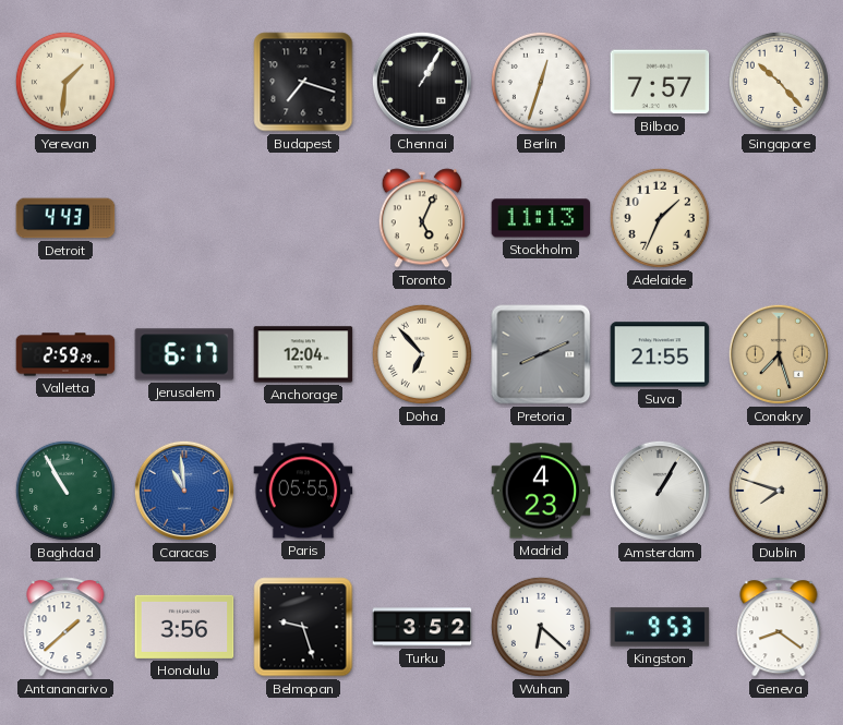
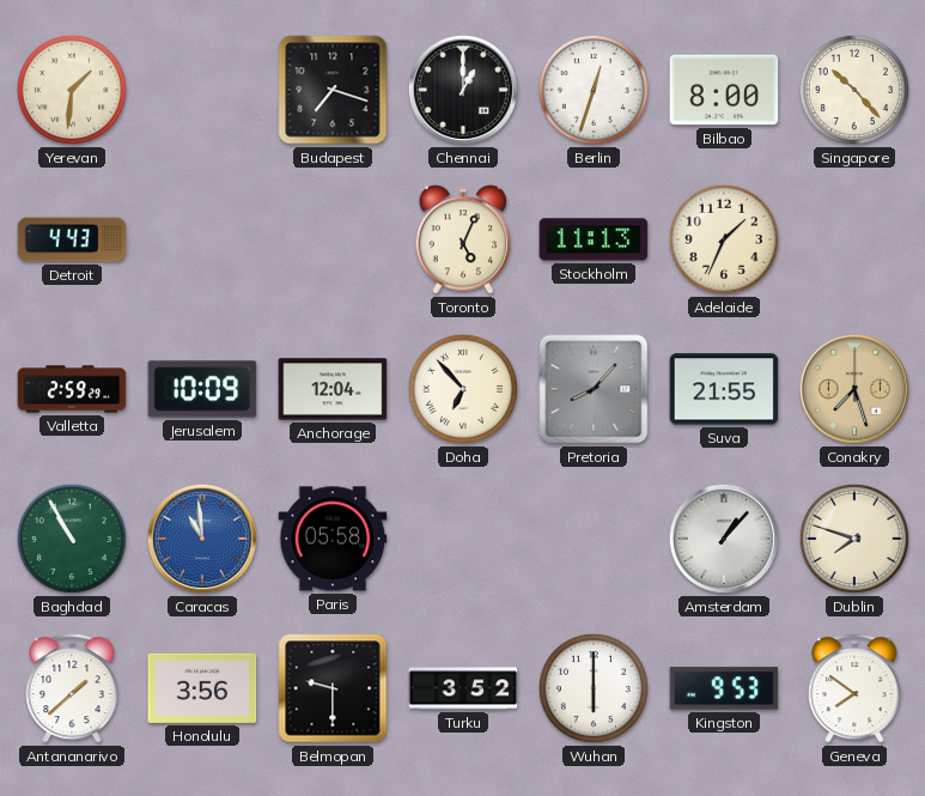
Chennai: 1:05 -> 1:00 (463, 90)
Bilbao: 7:57 -> 8:00 (724, 90)
Jerusalem: 6:17 -> 10:09 (202, 389)
Pretoria: 8:11 -> 8:07 (594, 389)
Paris: 05:55 -> 05:58 (333, 539)
Madrid: 4:23 -> none (541, 491)
Amsterdam: 1:05 -> 1:07 (724, 539)
Belmopan: 9:27 -> 9:30 (333, 688)
Wuhan: 6:22 -> 6:00 (594, 688)
Geneva: 8:21 -> 7:51 (854, 688)
